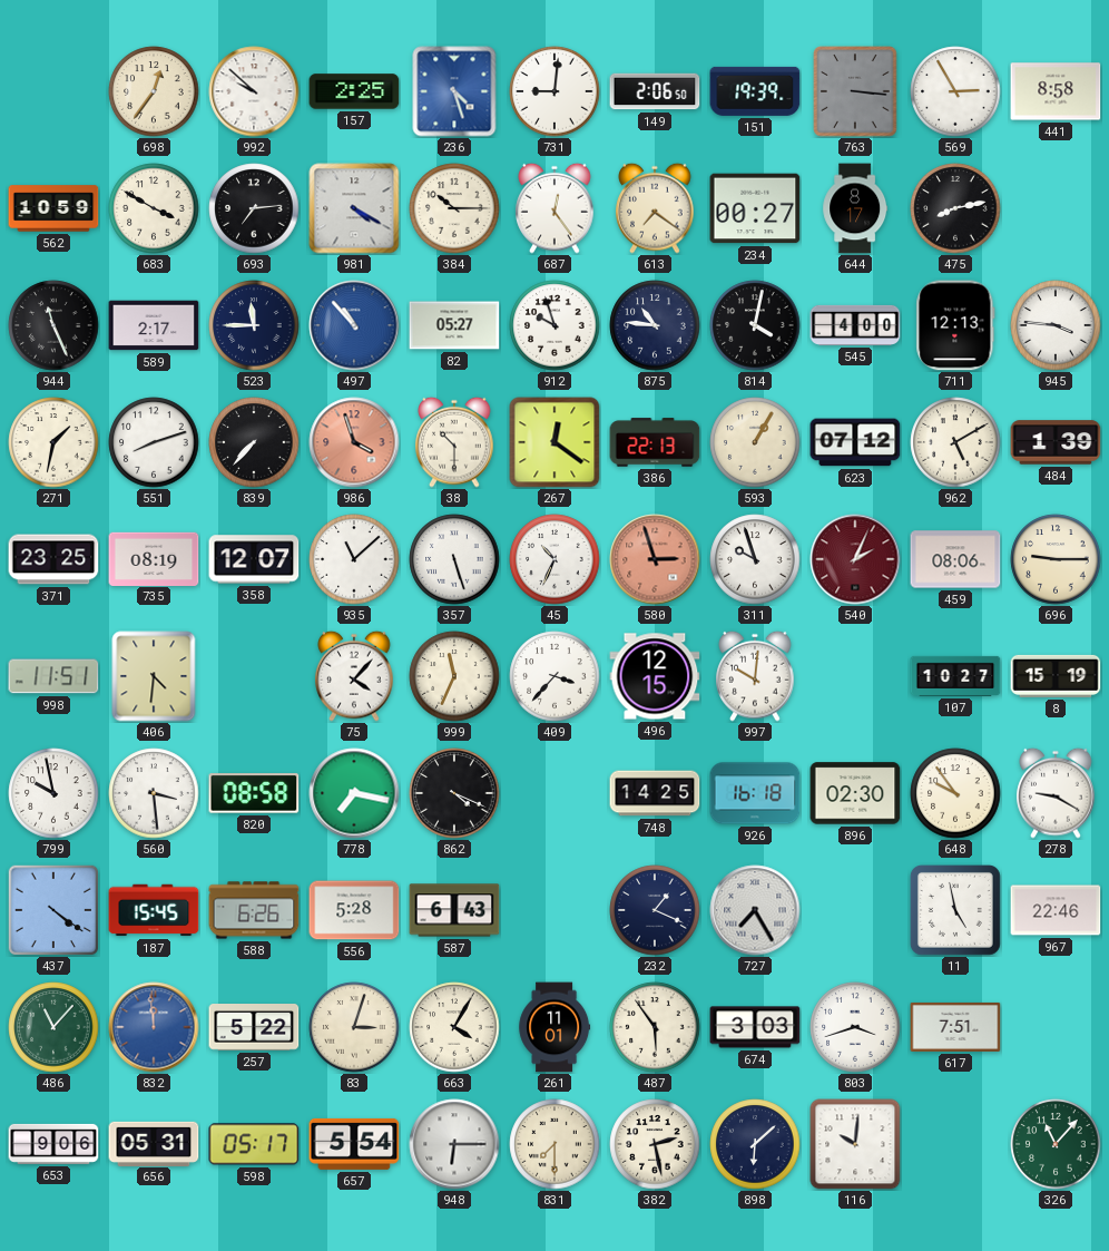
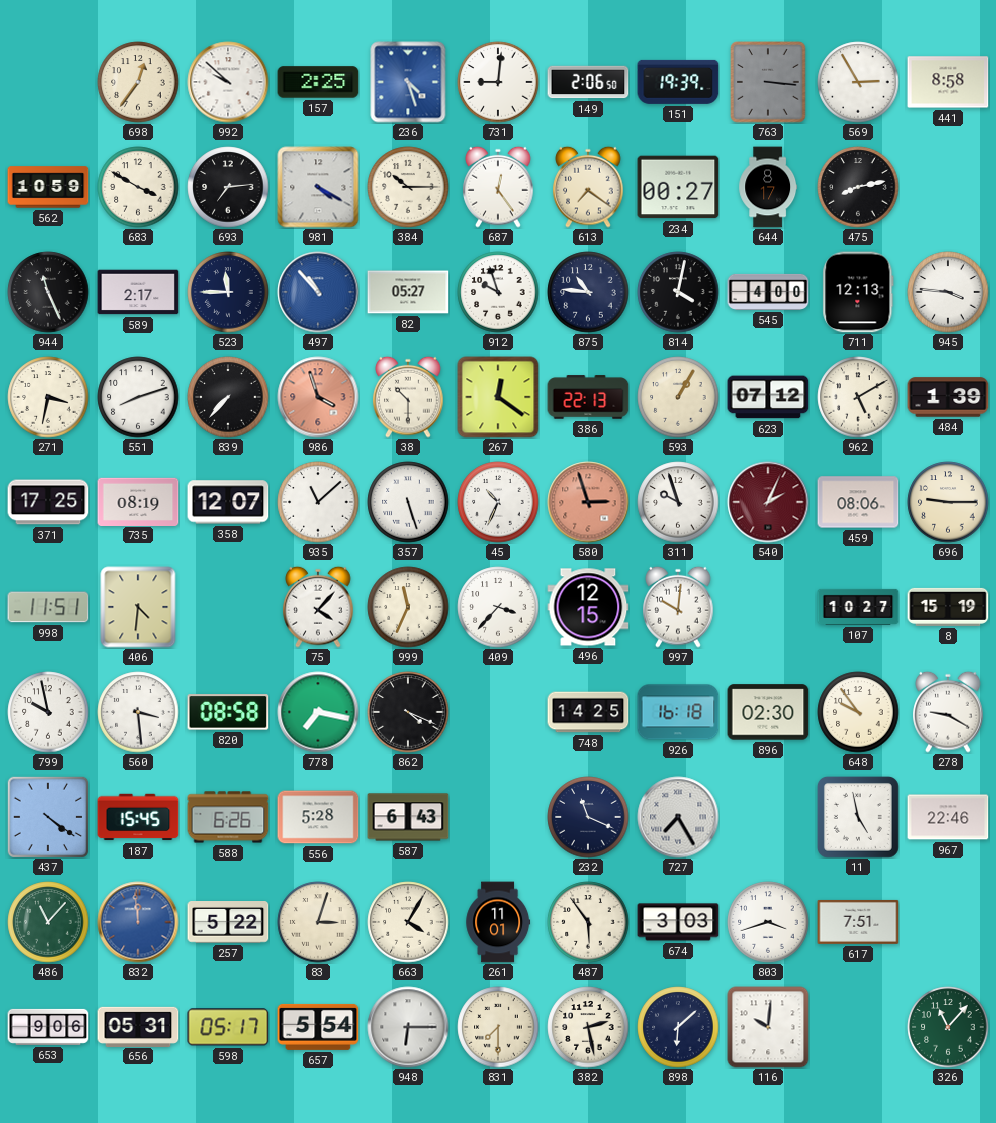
271: 1:32 -> 3:32 (48, 397)
371: 23:25 -> 17:25 (48, 502)
232: 1:19 -> 11:19 (588, 817)
